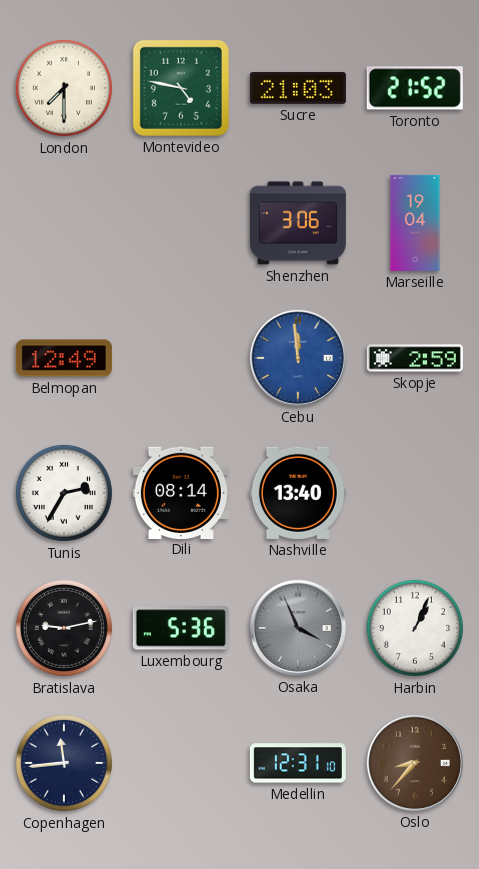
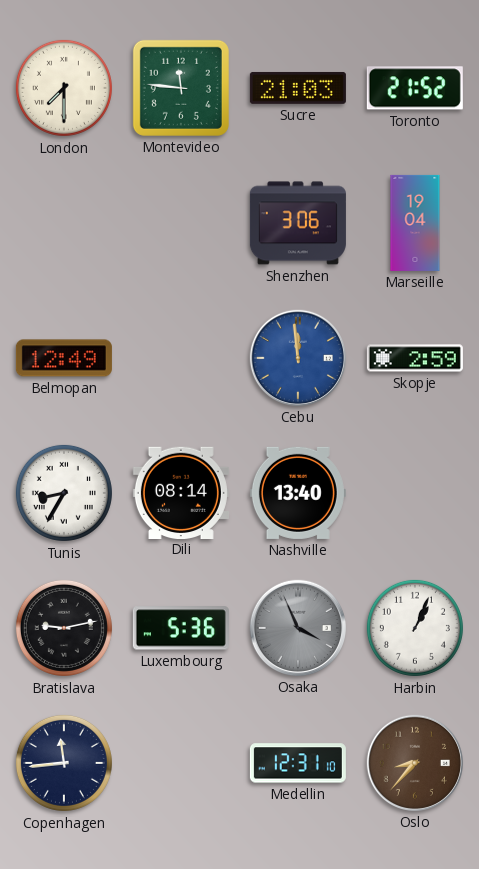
Montevideo: 4:47 -> 11:46 (181, 88)
Tunis: 2:35 -> 8:35 (64, 493)
